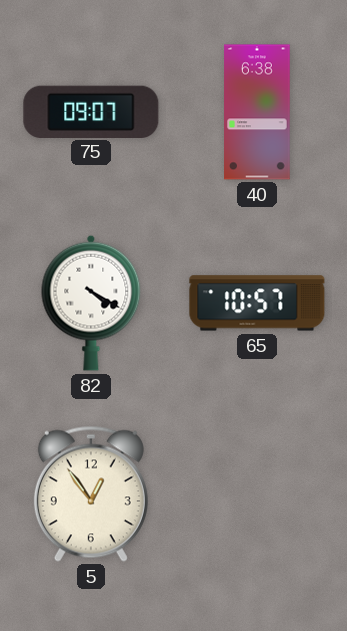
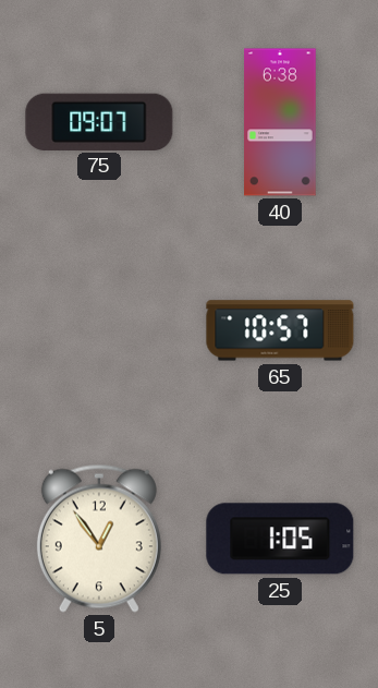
82: 4:20 -> none (91, 303)
25: none -> 1:05 (280, 539)
